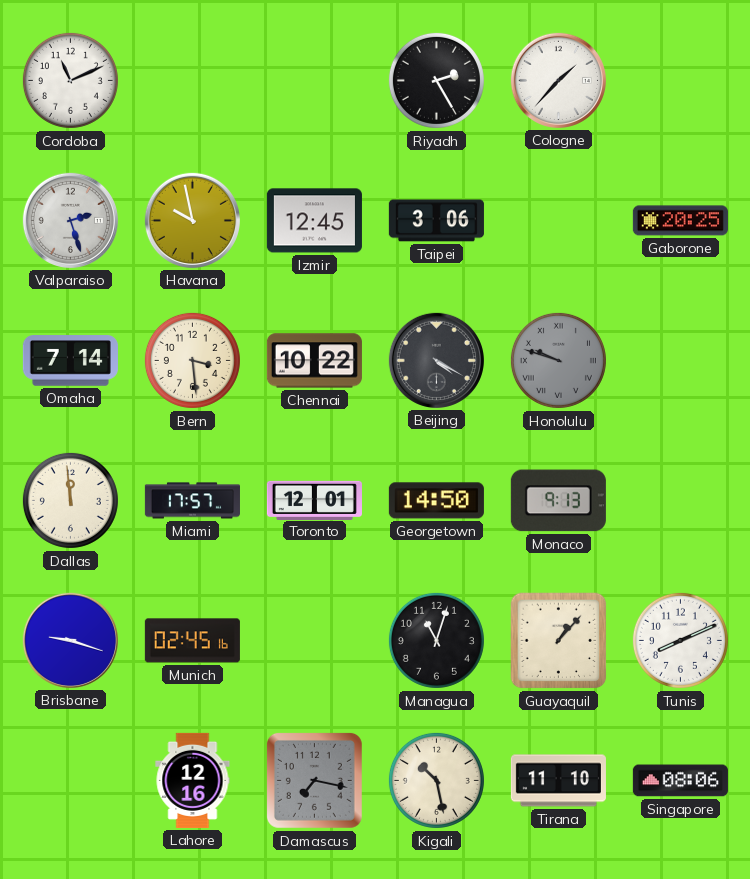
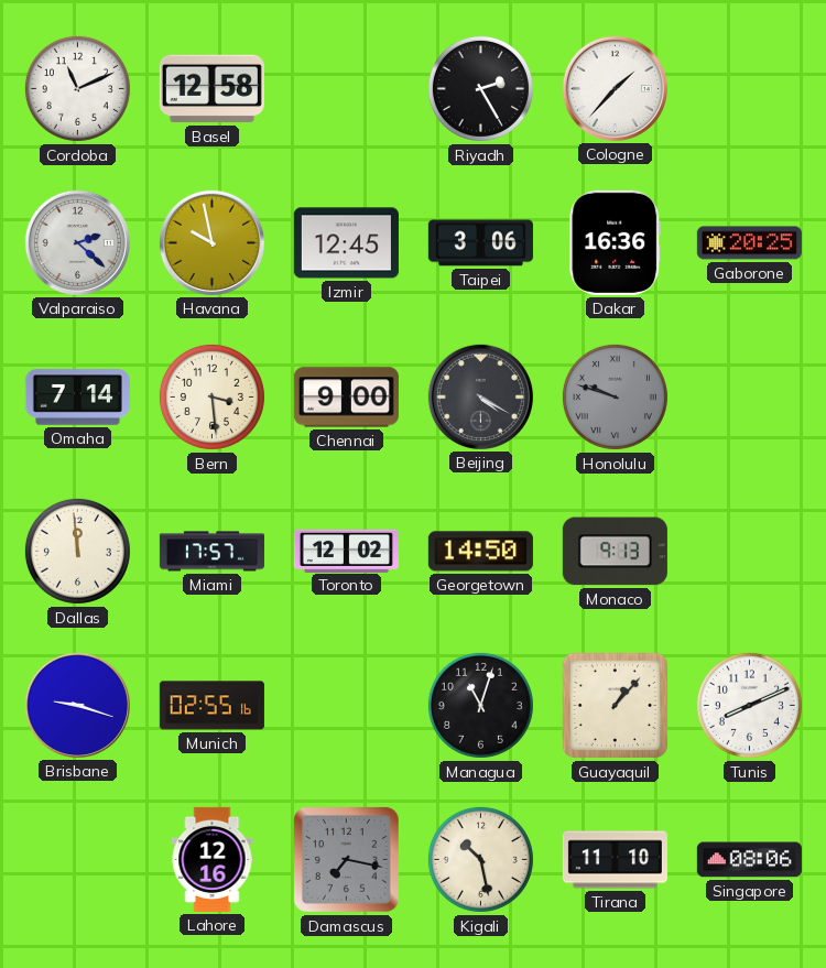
Basel: none -> 12:58 (211, 89)
Valparaiso: 2:27 -> 2:22 (77, 242)
Dakar: none -> 16:36 (616, 242)
Chennai: 10:22 -> 9:00 (346, 398)
Toronto: 12:01 -> 12:02 (346, 551)
Munich: 02:45 -> 02:55 (211, 706)
